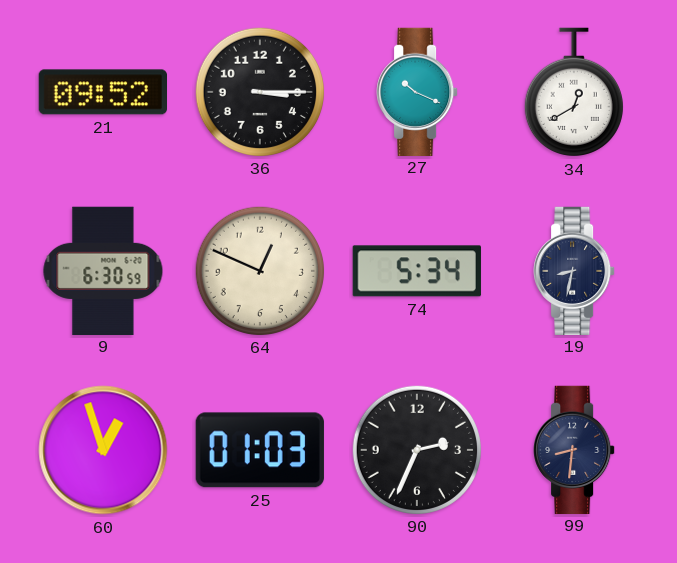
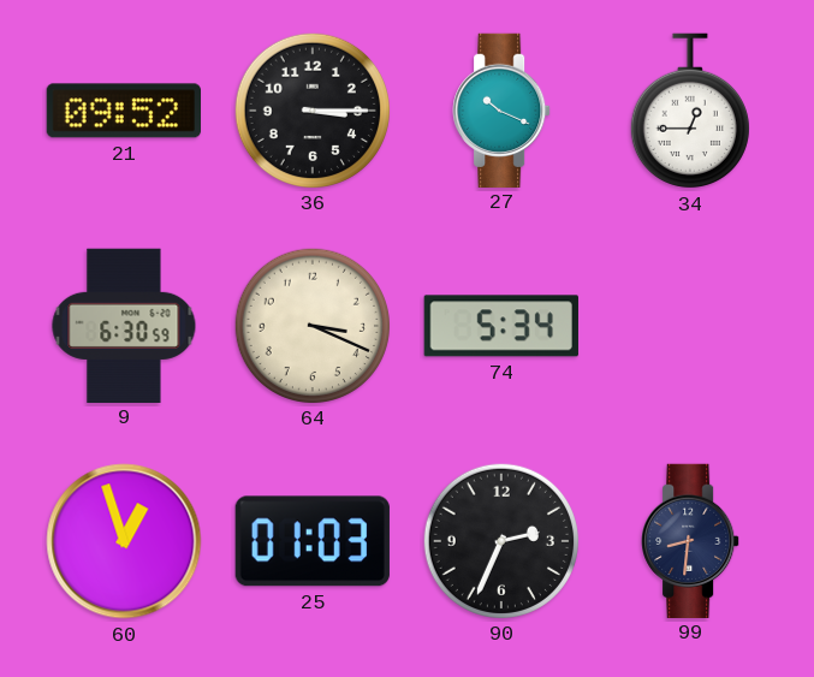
34: 12:40 -> 12:45 (690, 111)
64: 12:49 -> 3:19 (311, 325)
19: 8:32 -> none (574, 270)
